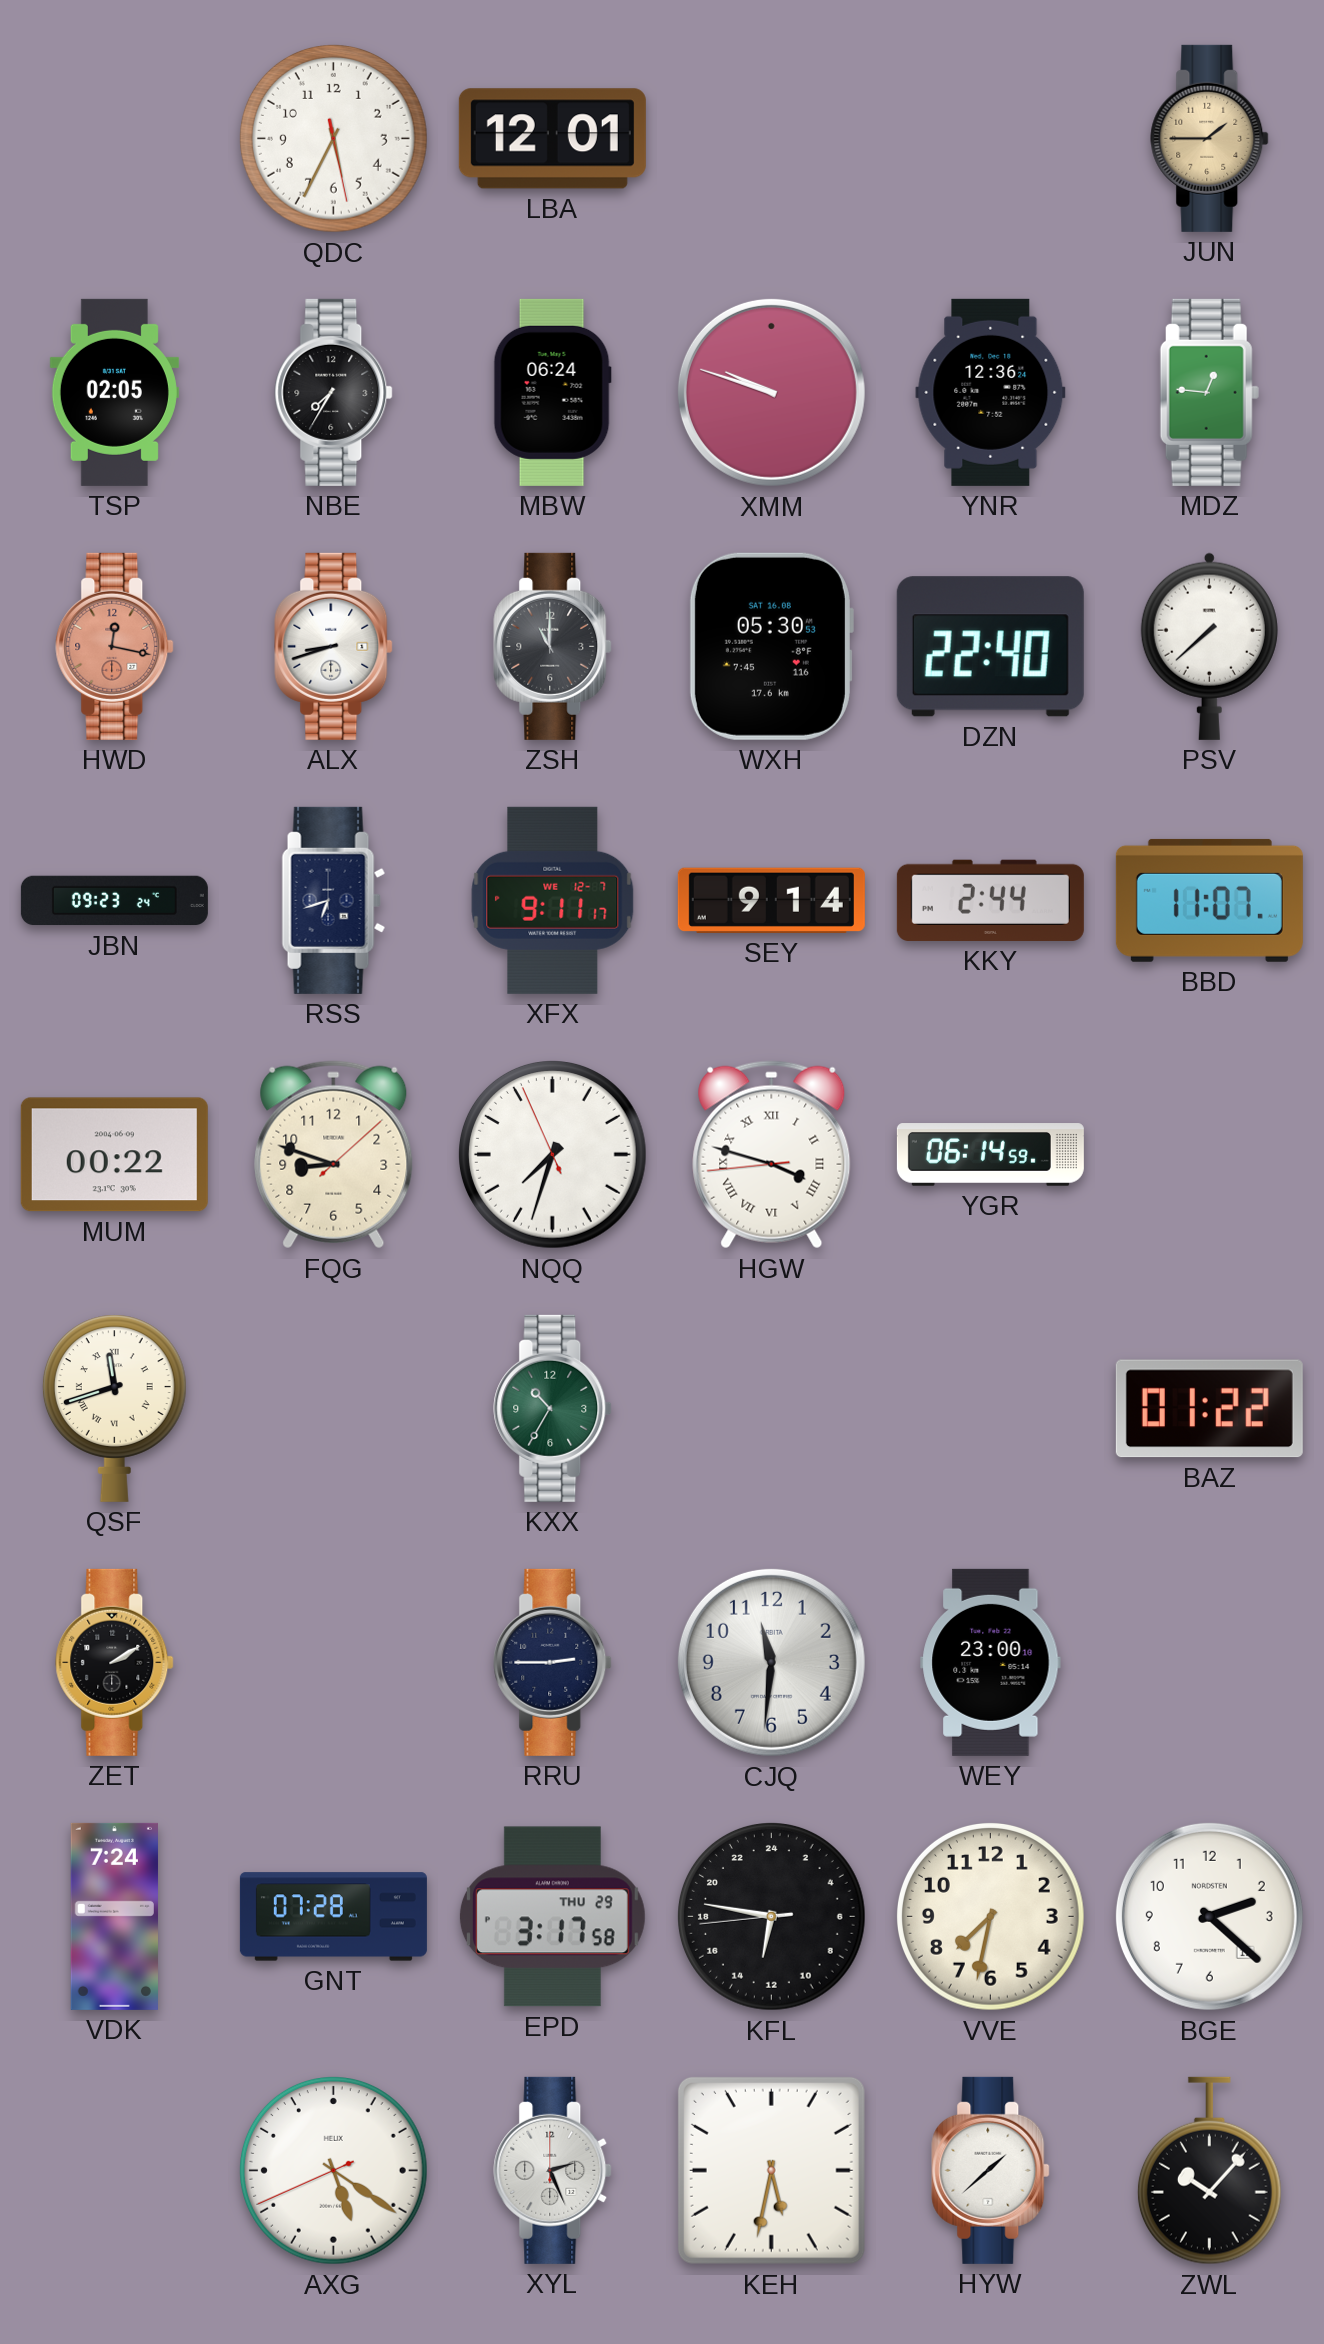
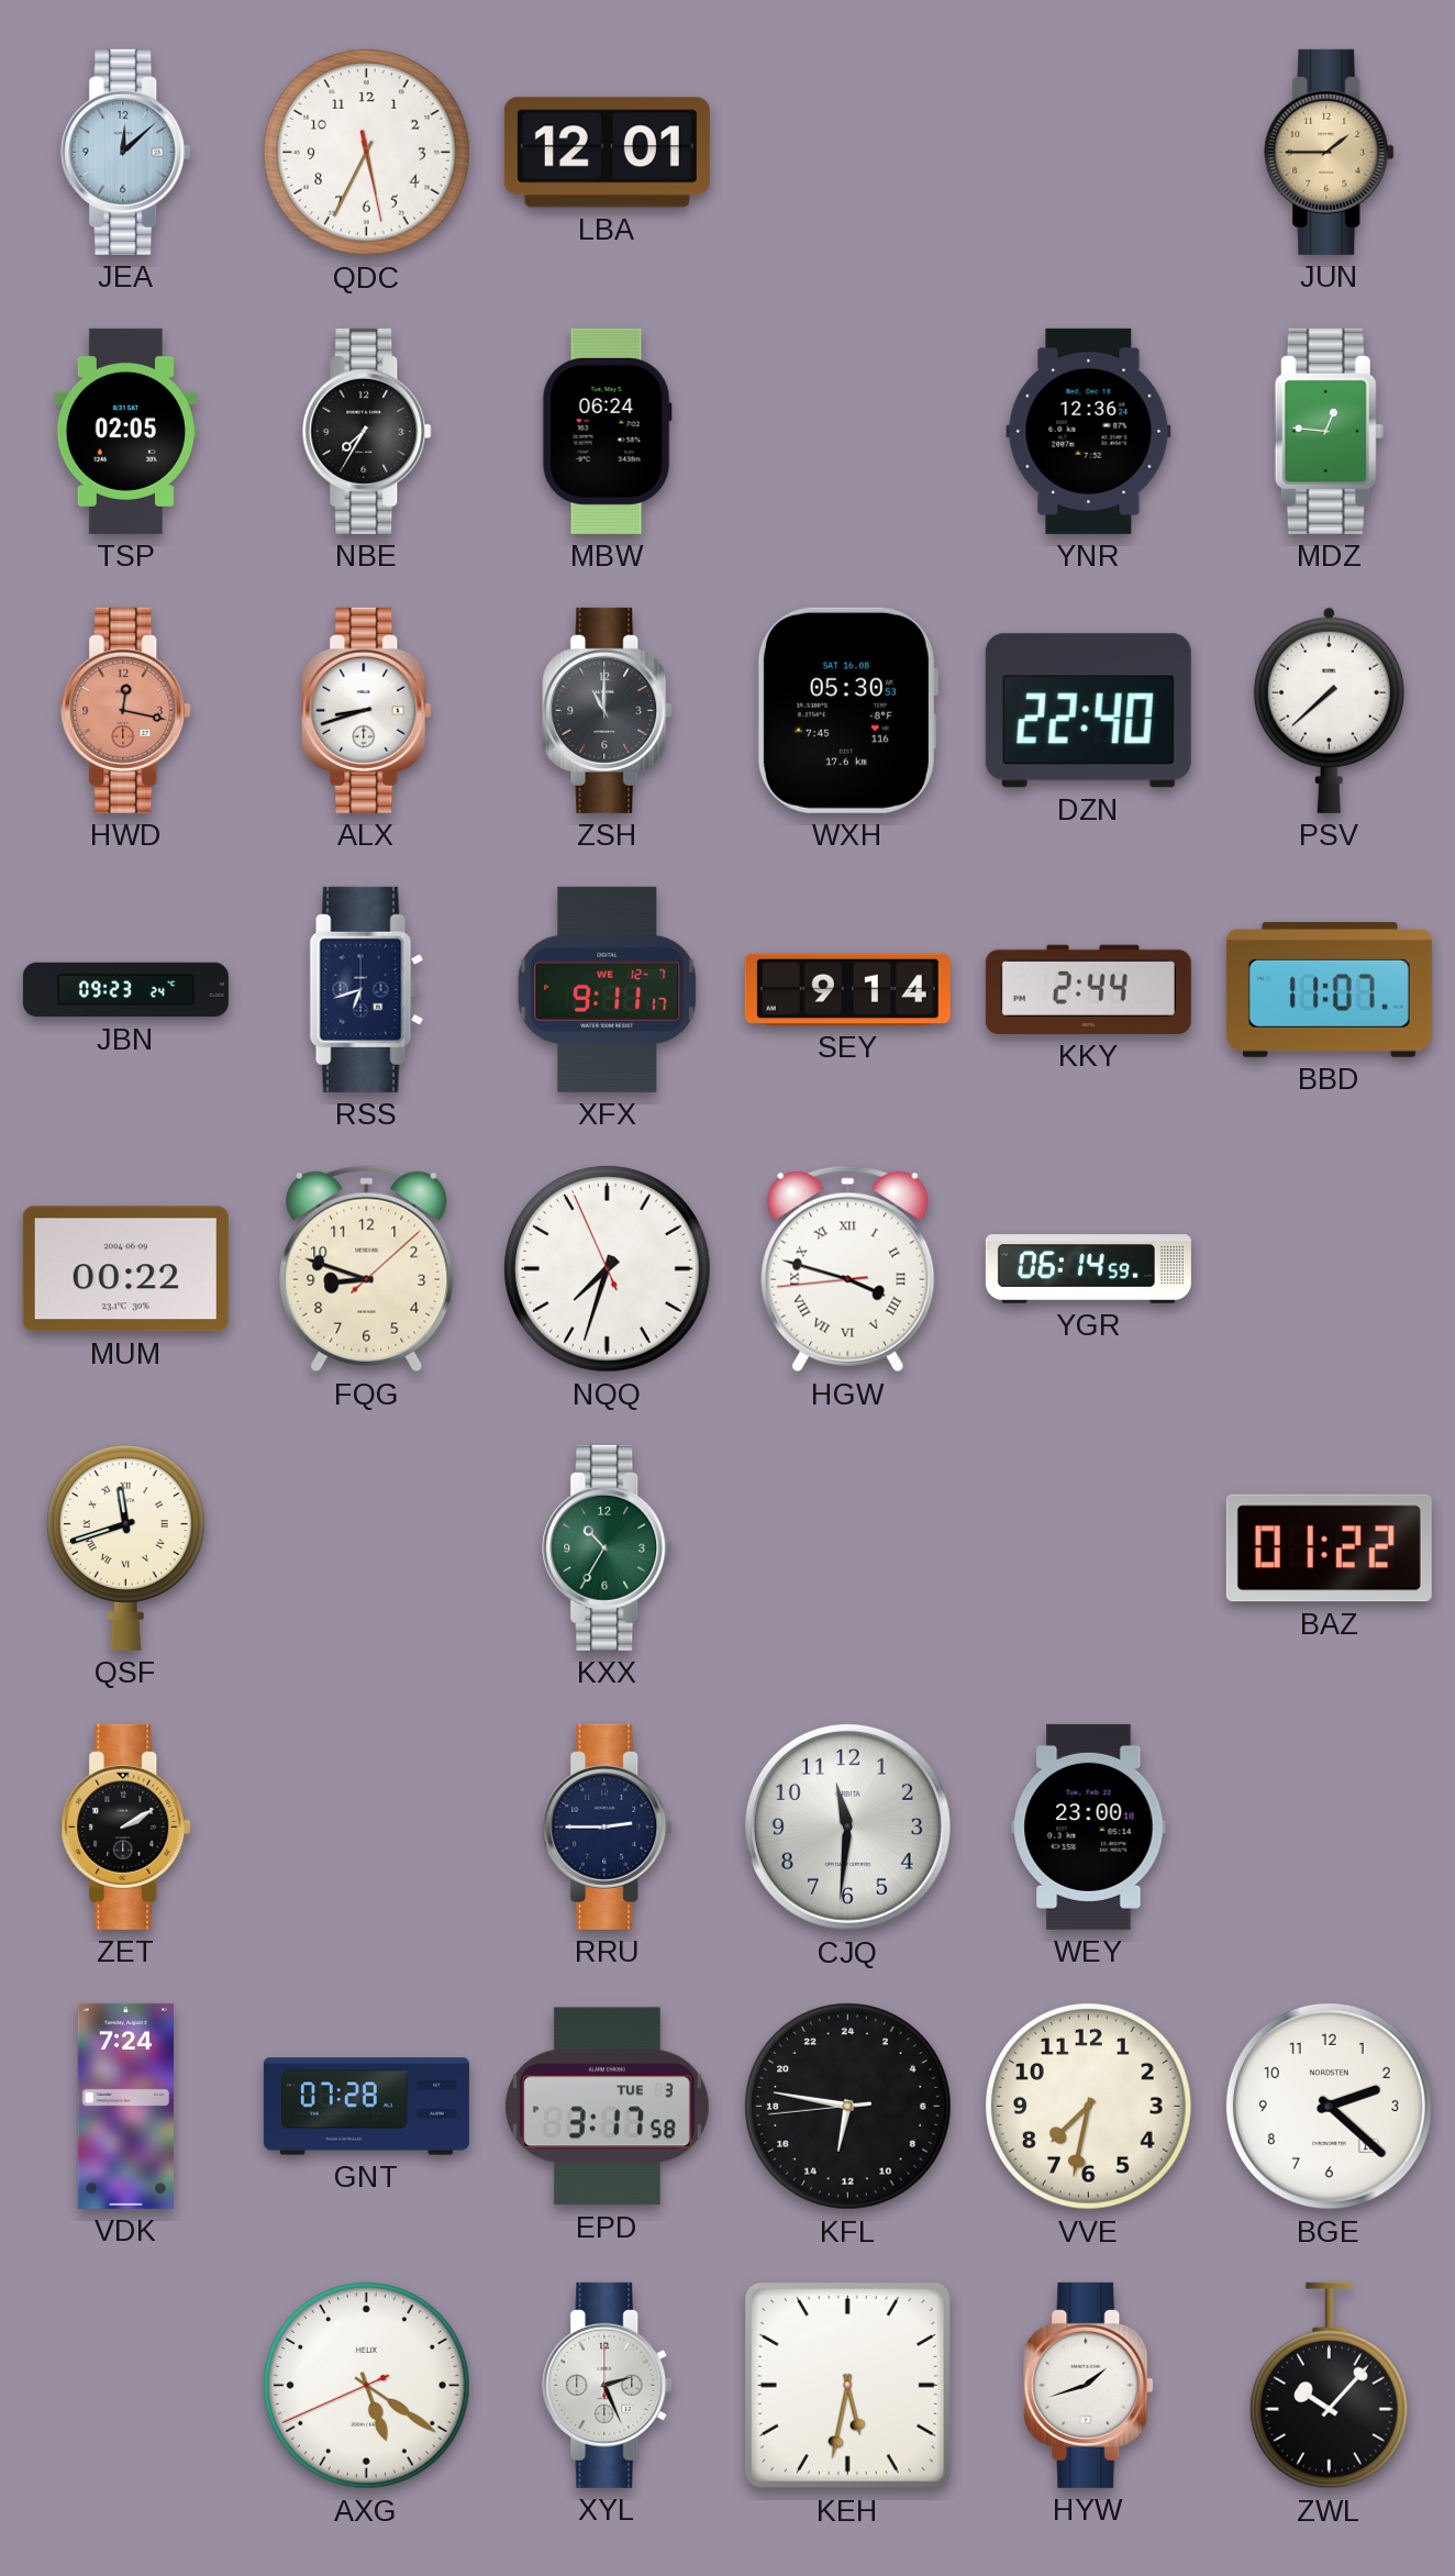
JEA: none -> 12:08 (126, 152)
XMM: 9:48 -> none (771, 392)
EPD date: THU 29 -> TUE 3 (607, 2107)
HYW: 1:38 -> 1:42 (1089, 2385)
